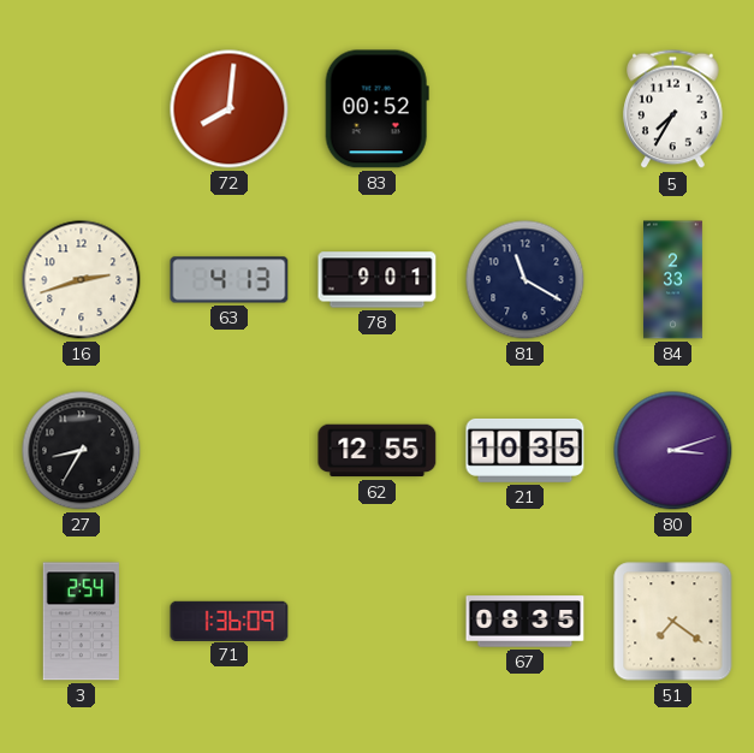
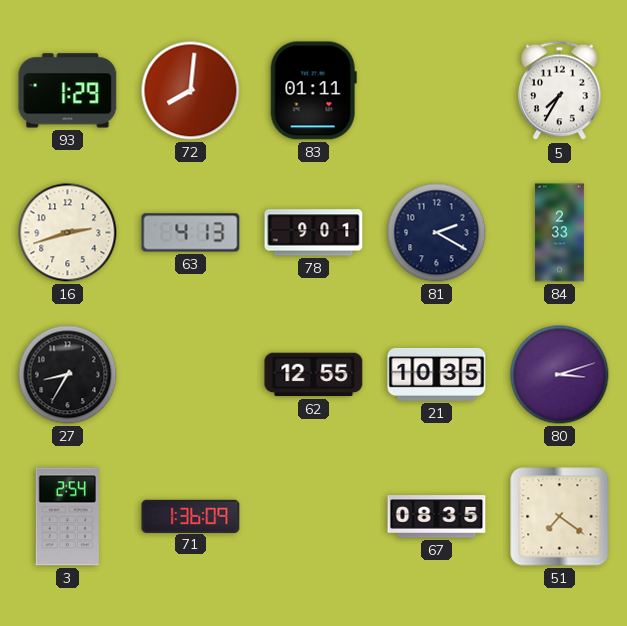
93: none -> 1:29 (68, 91)
83: 00:52 -> 01:11 (313, 91)
81: 11:20 -> 2:20 (437, 233)
